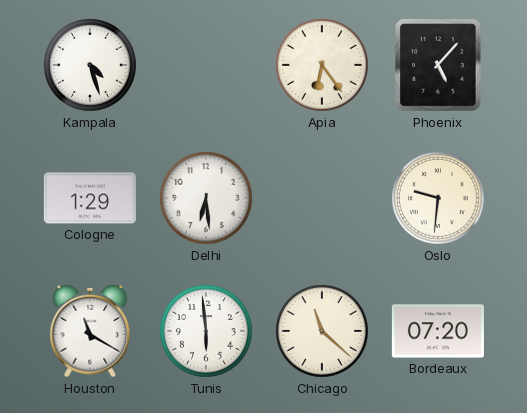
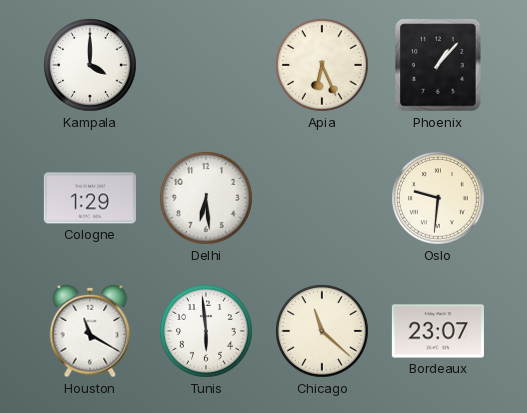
Kampala: 4:27 -> 4:00 (91, 66)
Apia: 6:24 -> 6:26 (323, 66)
Phoenix: 5:07 -> 1:07 (438, 65)
Bordeaux: 07:20 -> 23:07 (438, 331)
